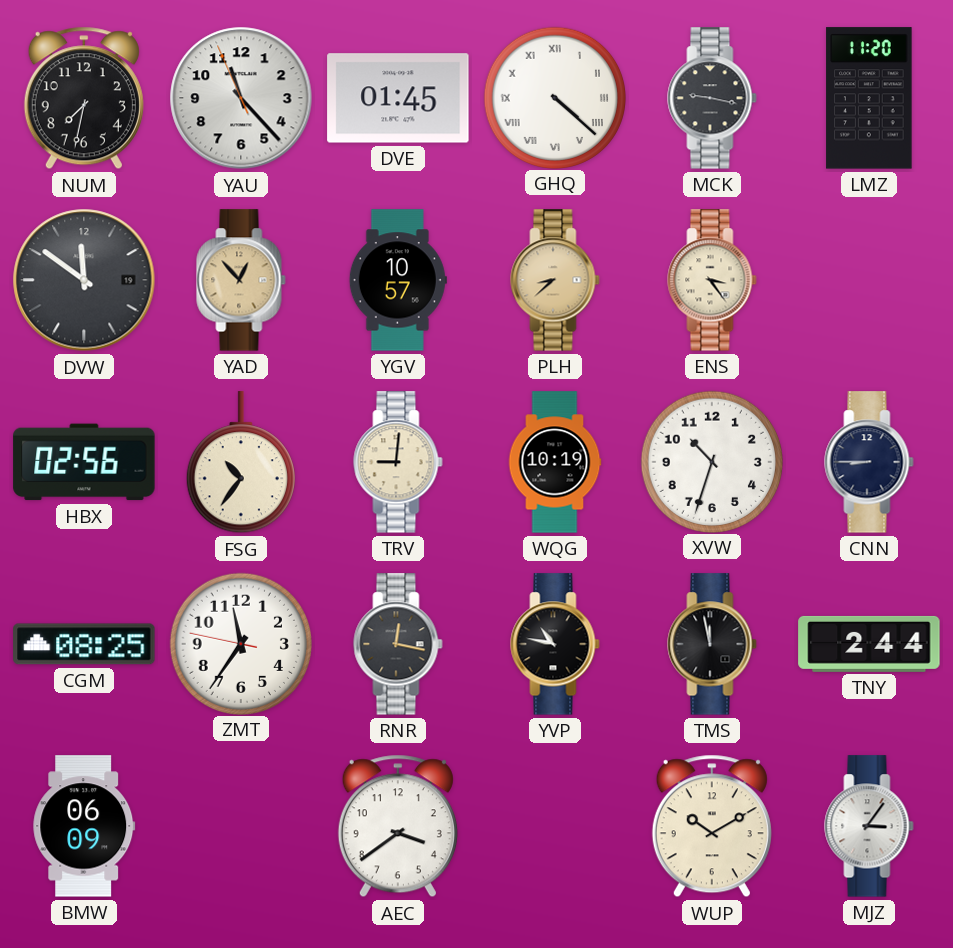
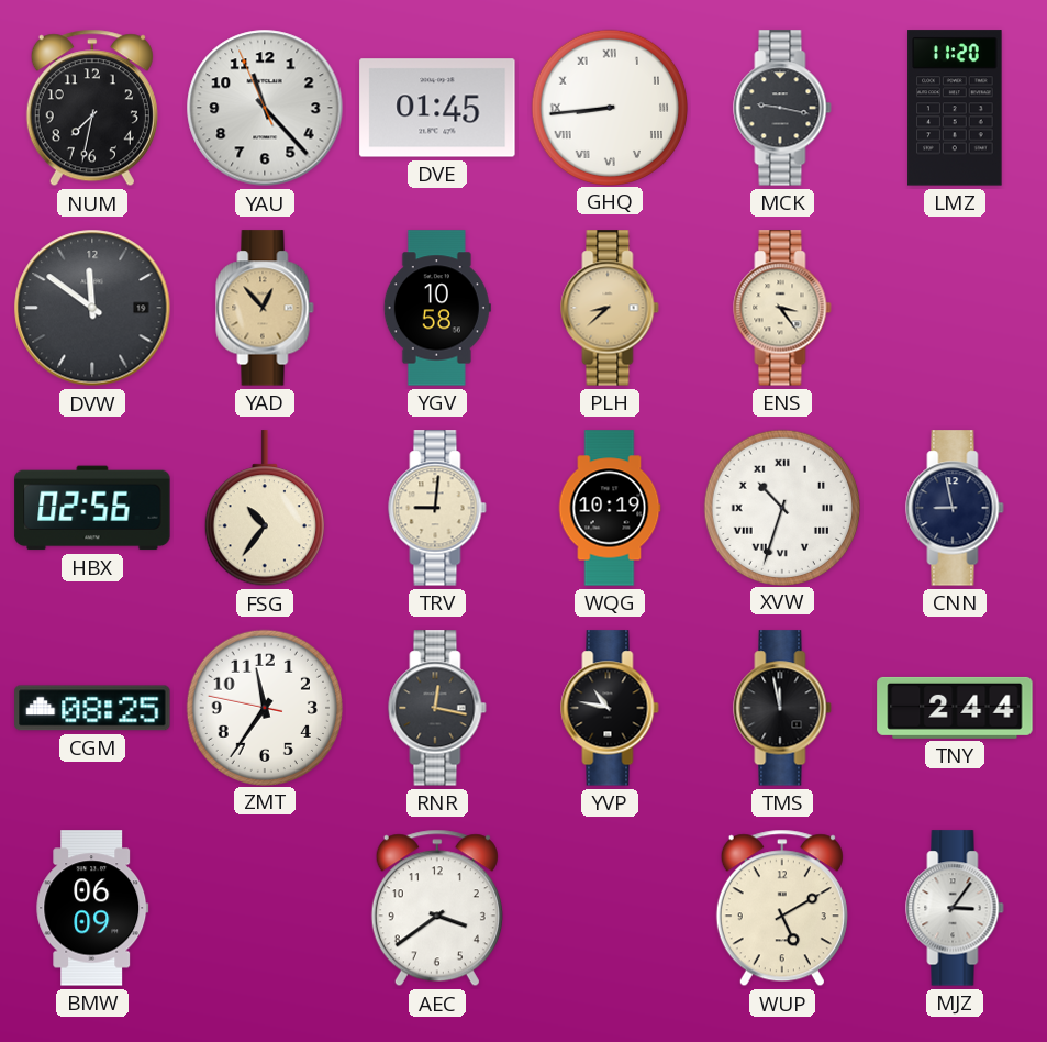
GHQ: 4:22 -> 8:44 (609, 107)
YGV: 10:57 -> 10:58 (437, 308)
XVW numerals: Arabic -> Roman (781, 507)
CNN: 8:45 -> 8:58 (955, 508)
WUP: 10:10 -> 5:10 (782, 908)
